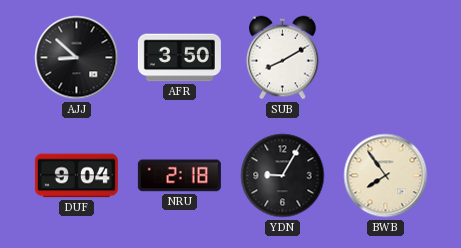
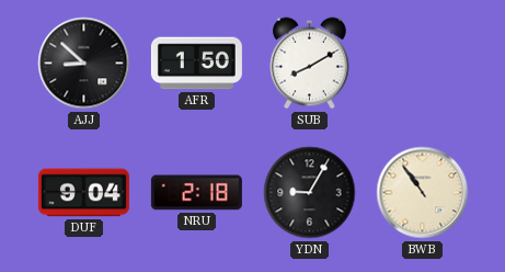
AFR: 3:50 -> 1:50 (196, 64)
BWB: 7:54 -> 10:54 (423, 193)
